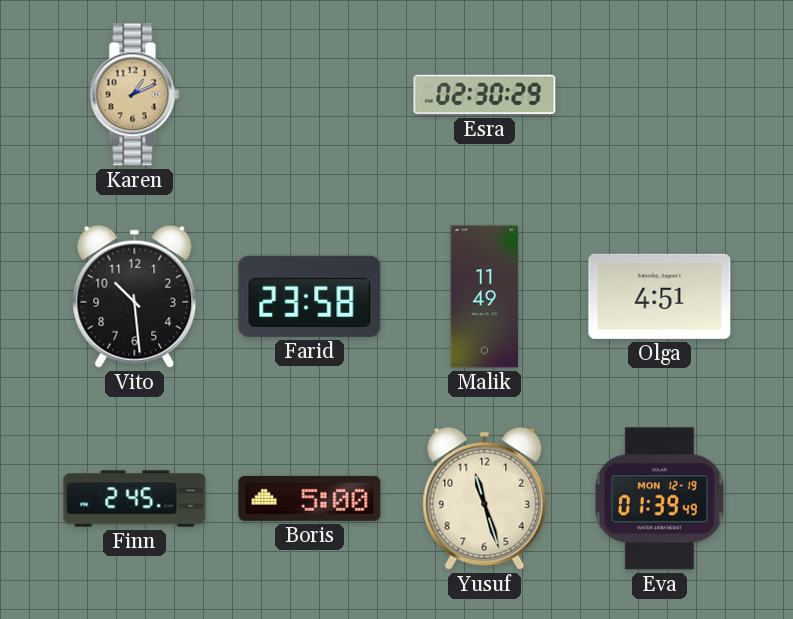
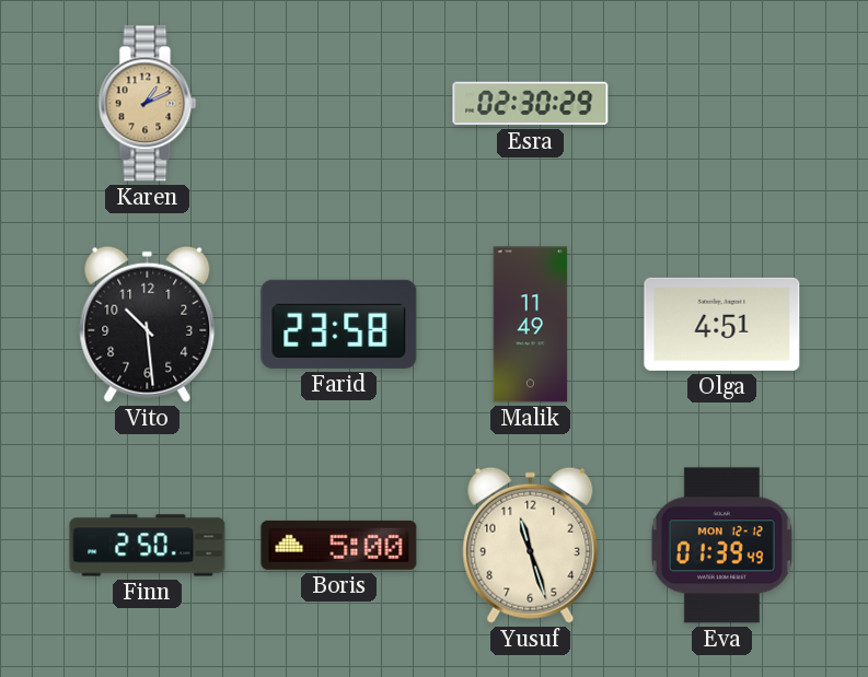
Finn: 2:45 -> 2:50 (148, 546)
Eva date: MON 12-19 -> MON 12-12 (721, 546)
